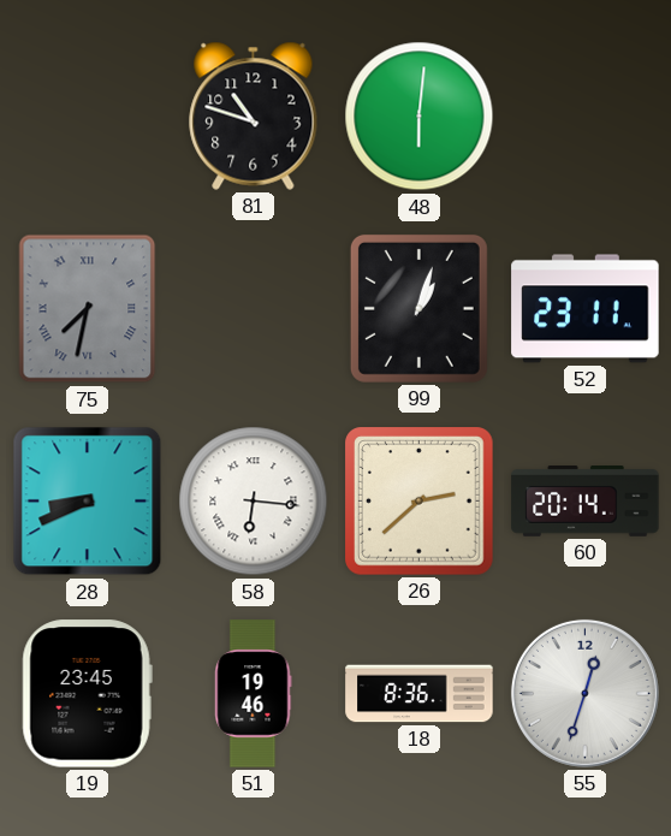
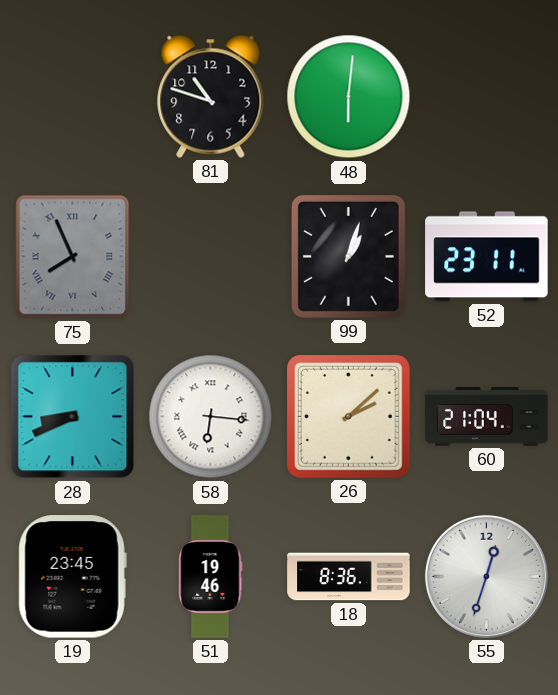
75: 7:32 -> 7:56 (73, 257)
26: 2:38 -> 2:08 (349, 417)
60: 20:14 -> 21:04 (487, 417)
